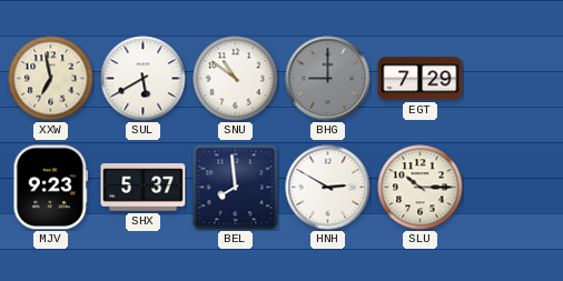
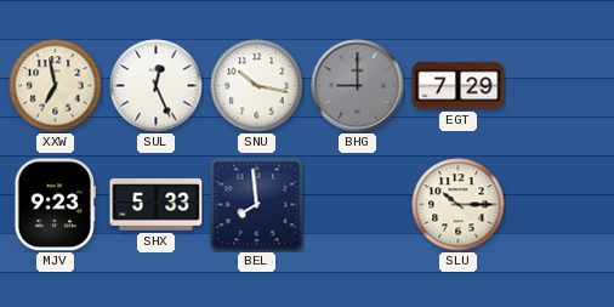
SUL: 5:40 -> 12:26 (157, 86)
SNU: 10:51 -> 10:17 (257, 86)
SHX: 5:37 -> 5:33 (157, 205)
HNH: 2:50 -> none (328, 188)
